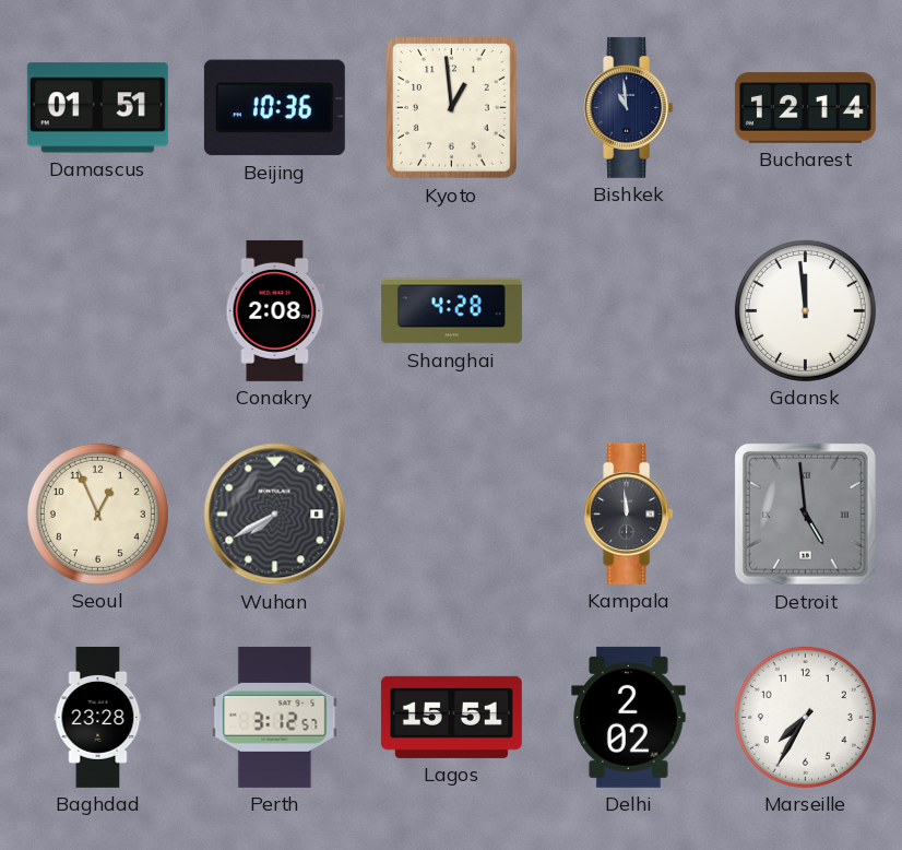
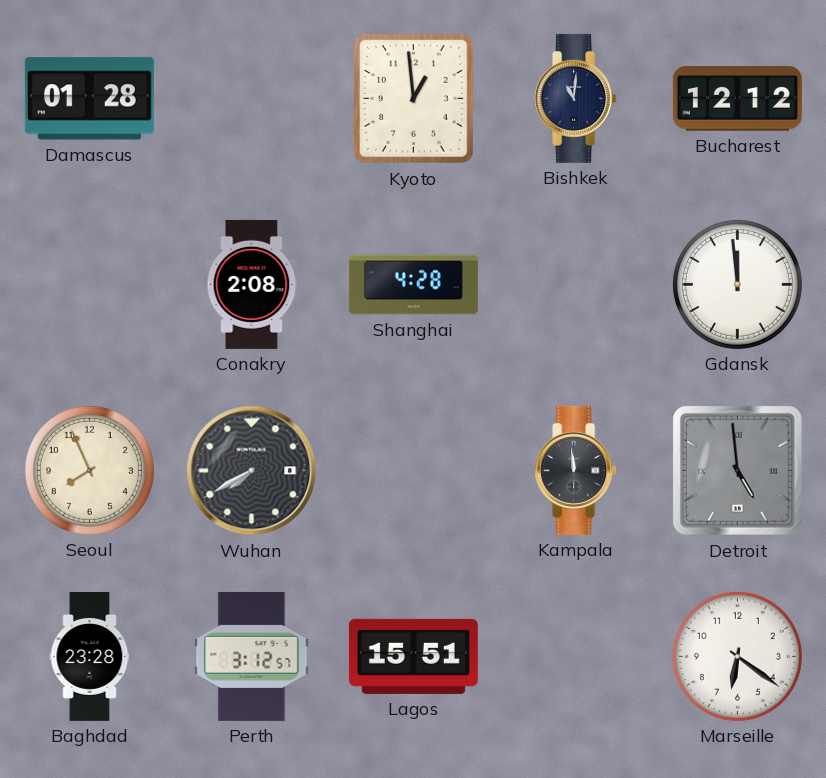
Damascus: 01:51 -> 01:28 (89, 99)
Beijing: 10:36 -> none (274, 108)
Bishkek: 10:59 -> 11:01 (576, 98)
Bucharest: 12:14 -> 12:12 (737, 99)
Seoul: 12:56 -> 7:56 (89, 470)
Delhi: 2:02 -> none (629, 717)
Marseille: 7:35 -> 6:21 (737, 656)
